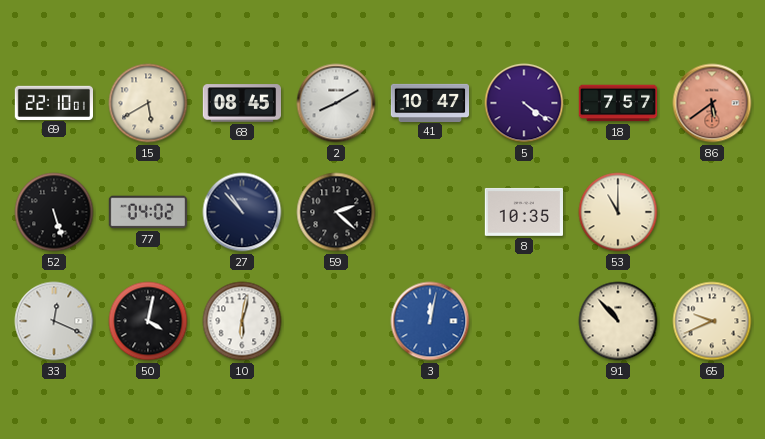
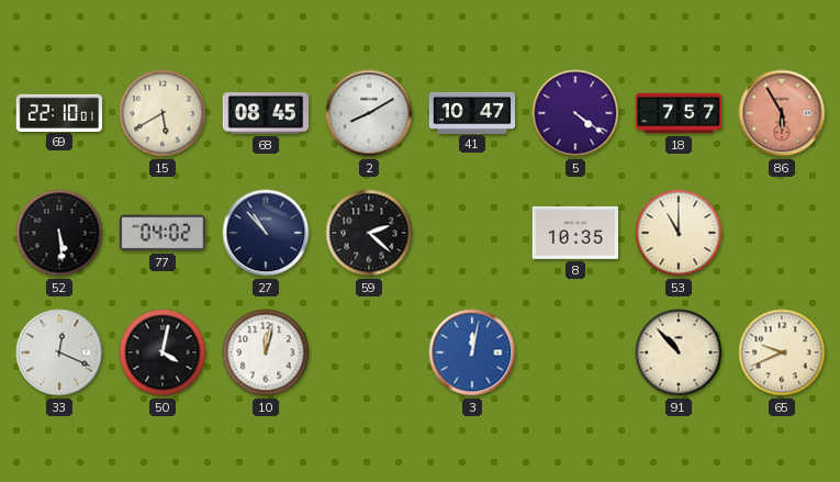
86: 5:39 -> 5:55 (782, 113)
52: 5:27 -> 5:29 (59, 233)
10: 6:02 -> 12:02 (266, 352)
